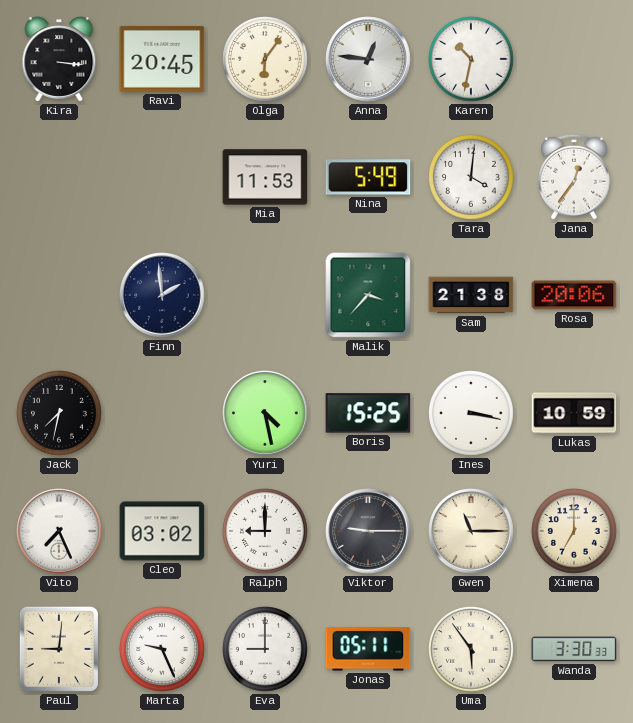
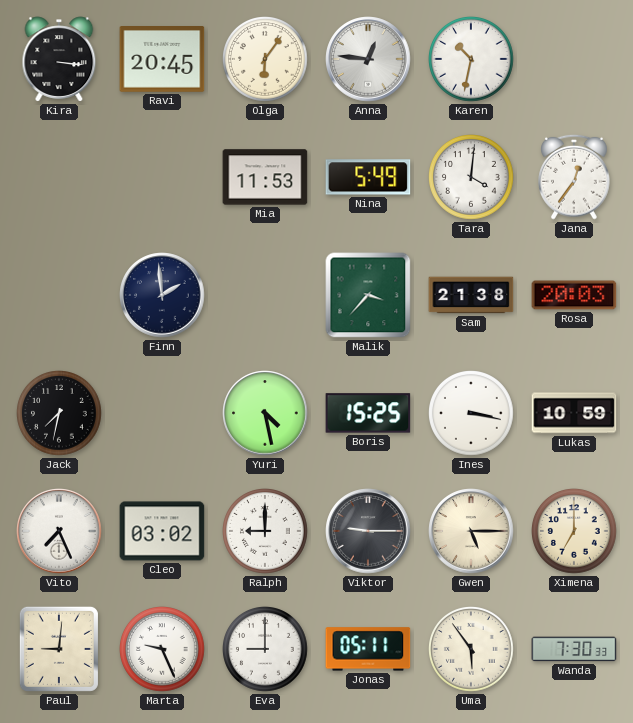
Rosa: 20:06 -> 20:03 (574, 295)
Gwen: 11:15 -> 5:15 (471, 531)
Wanda: 3:30 -> 7:30 (574, 649)
